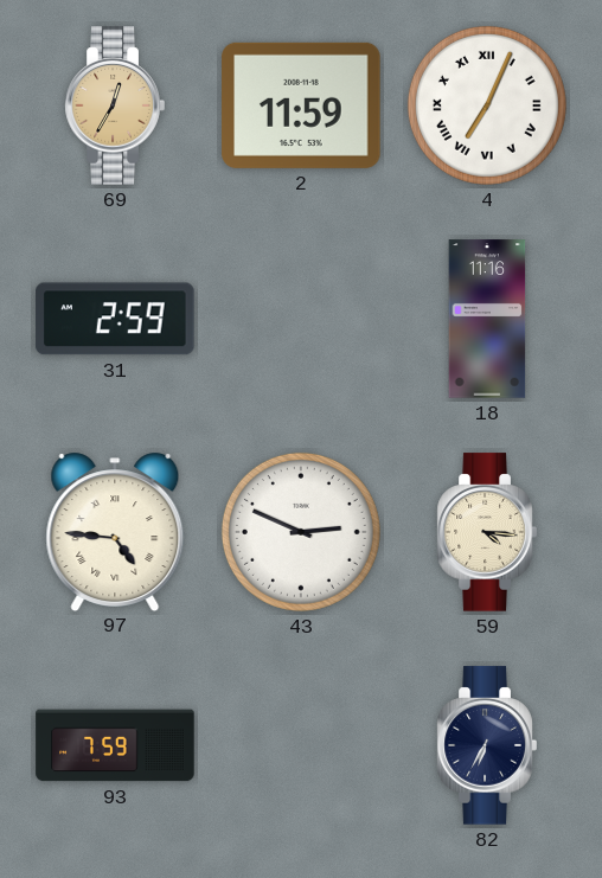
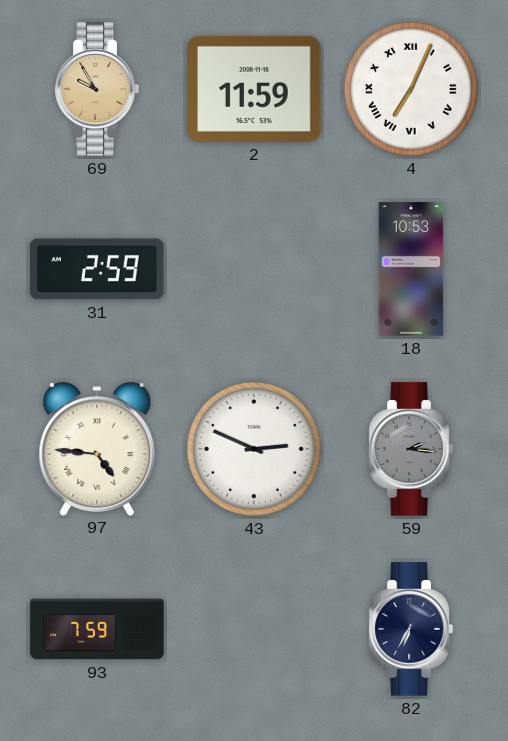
69: 12:35 -> 9:55 (97, 89)
18: 11:16 -> 10:53 (411, 269)
59: 4:16 -> 2:16 (411, 449)
59 dial: cream -> grey (411, 449)
